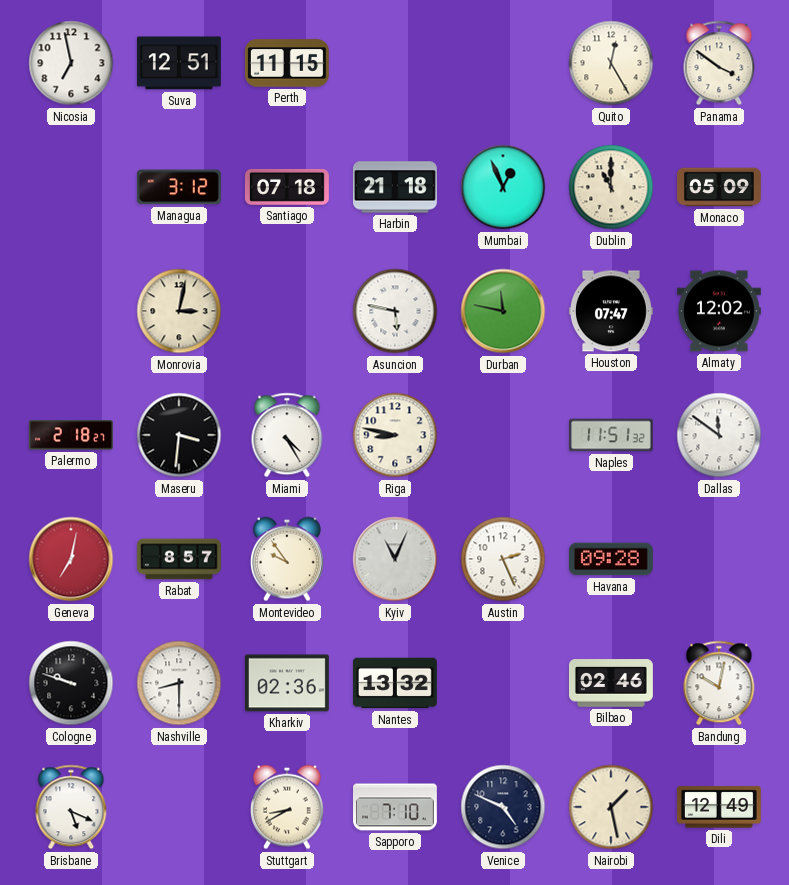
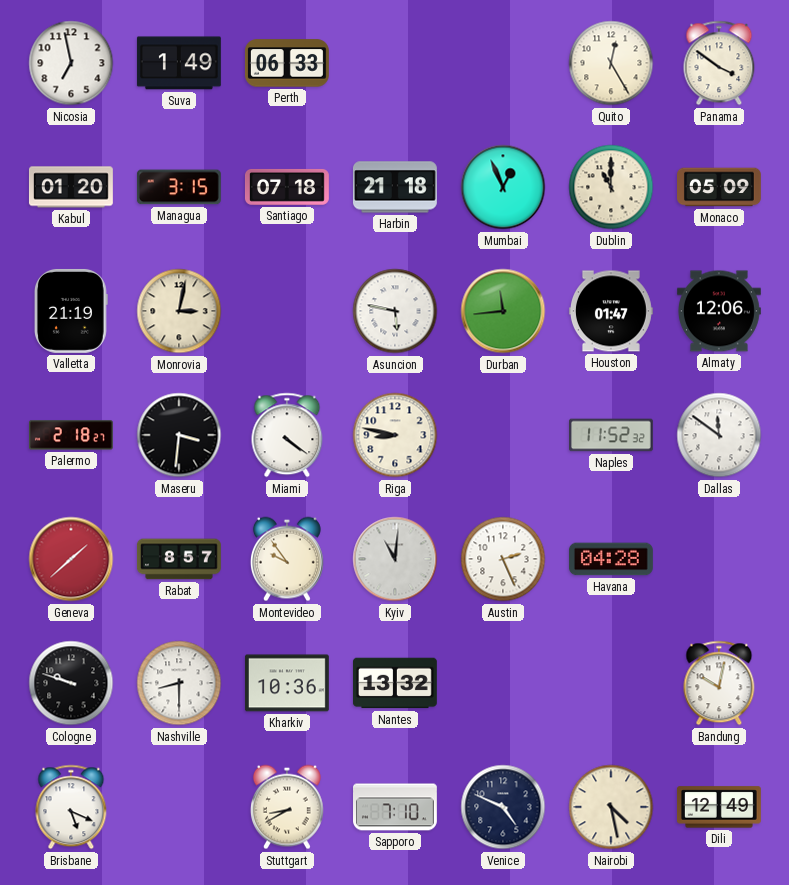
Suva: 12:51 -> 1:49 (179, 63)
Perth: 11:15 -> 06:33 (287, 63)
Kabul: none -> 01:20 (71, 187)
Managua: 3:12 -> 3:15 (179, 187)
Valletta: none -> 21:19 (71, 311)
Durban: 11:47 -> 11:44 (503, 311)
Houston: 07:47 -> 01:47 (611, 311)
Almaty: 12:02 -> 12:06 (719, 311)
Miami: 4:25 -> 4:21 (287, 435)
Naples: 11:51 -> 11:52 (612, 435)
Geneva: 7:02 -> 1:38 (71, 559)
Kyiv: 11:04 -> 11:01 (395, 559)
Havana: 09:28 -> 04:28 (611, 559)
Kharkiv: 02:36 -> 10:36 (287, 683)
Bilbao: 02:46 -> none (612, 683)
Nairobi: 1:28 -> 4:28 (611, 807)
